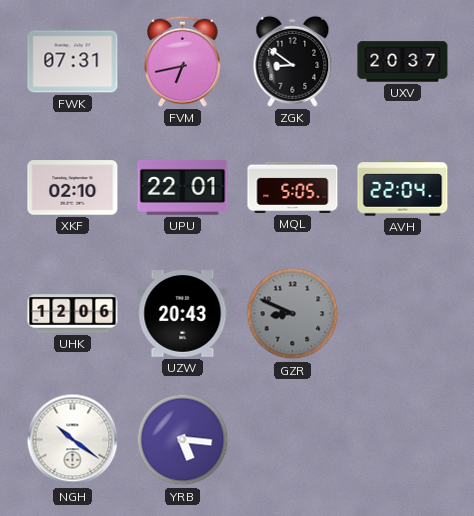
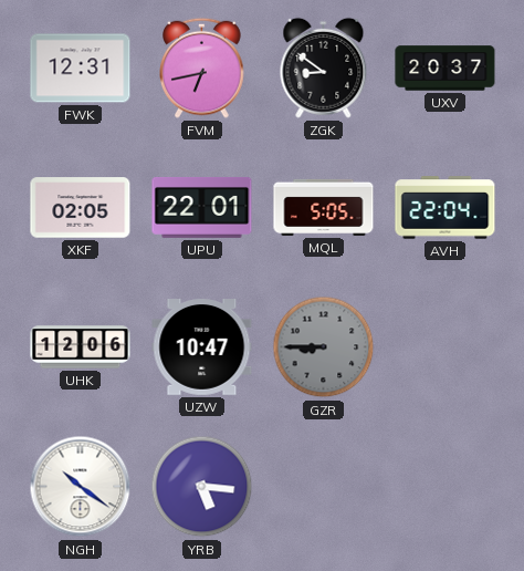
FWK: 07:31 -> 12:31 (81, 69)
XKF: 02:10 -> 02:05 (81, 208)
UZW: 20:43 -> 10:47 (202, 347)
GZR: 8:49 -> 8:45 (324, 347)
